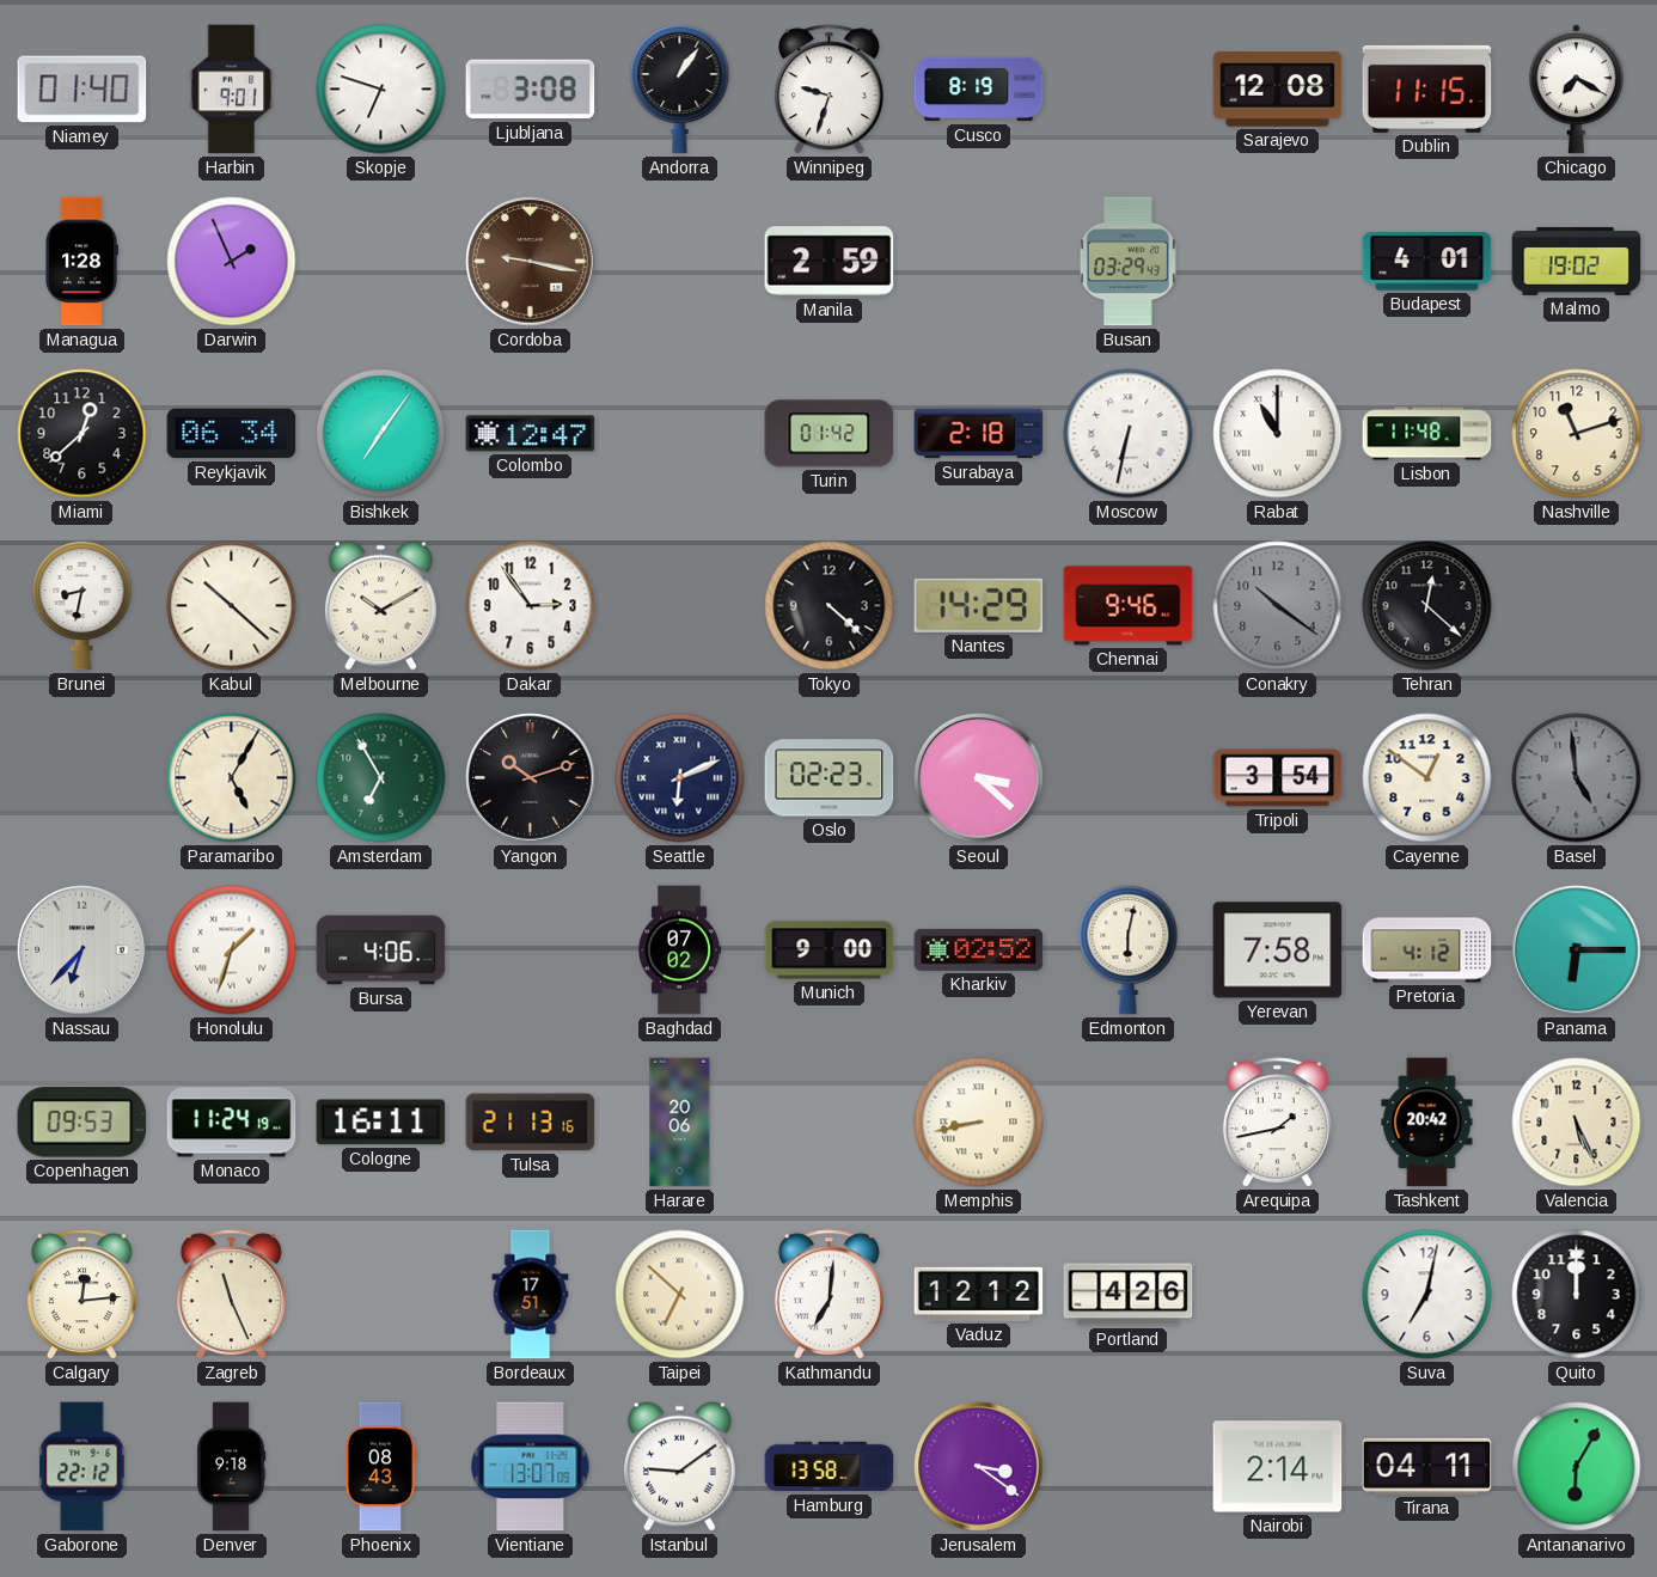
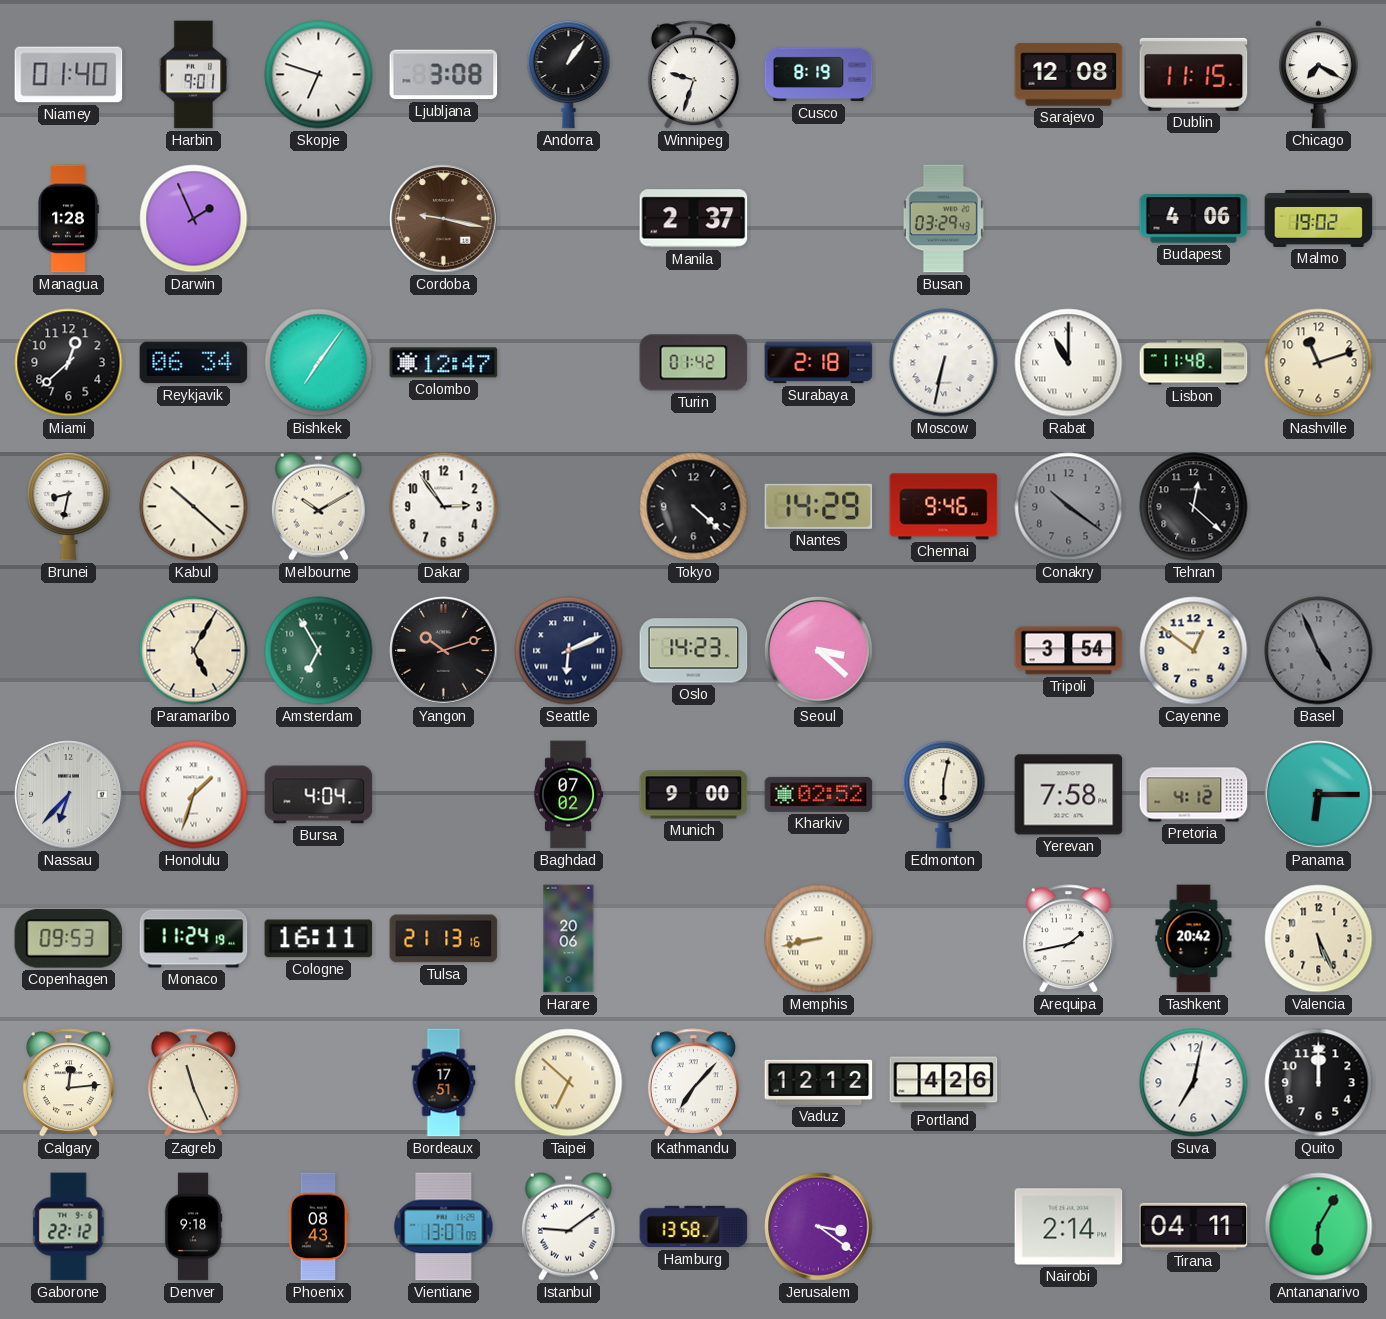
Manila: 2:59 -> 2:37 (694, 219)
Budapest: 4:01 -> 4:06 (1194, 219)
Oslo: 02:23 -> 14:23 (694, 651)
Basel: 4:59 -> 4:56 (1319, 651)
Bursa: 4:06 -> 4:04 (319, 795)
Kathmandu: 7:01 -> 7:07 (693, 1083)
